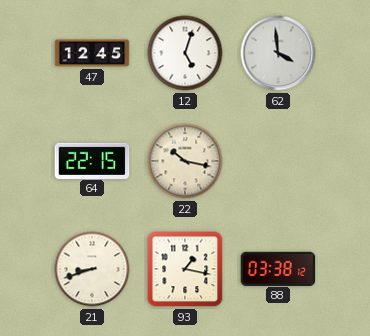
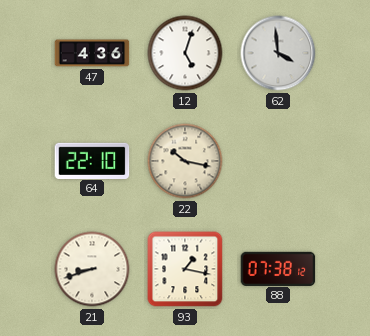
47: 12:45 -> 4:36 (92, 53)
64: 22:15 -> 22:10 (92, 160)
88: 03:38 -> 07:38 (278, 268)
